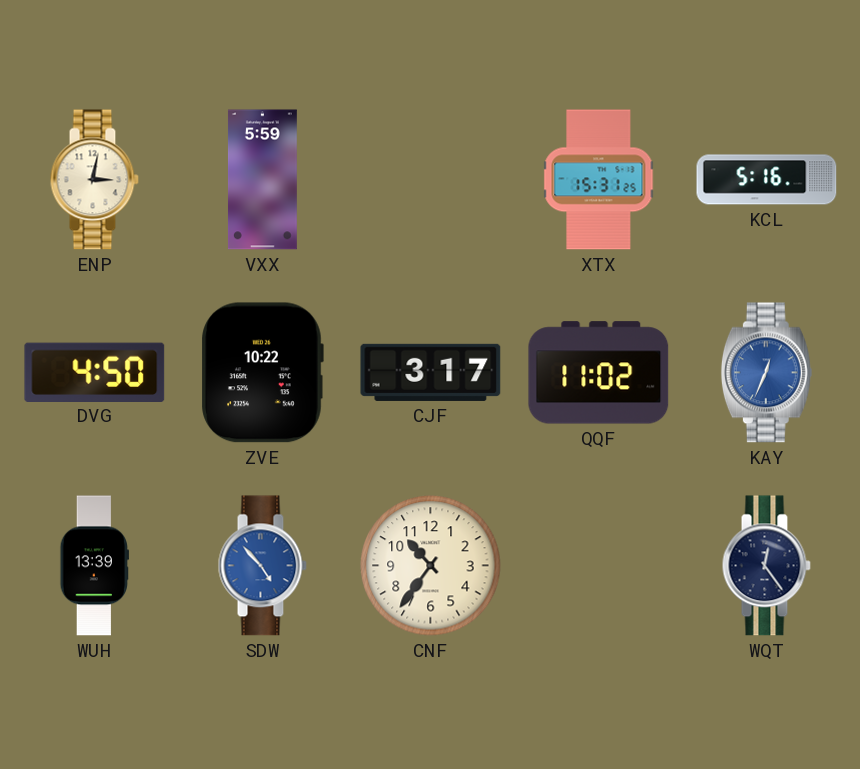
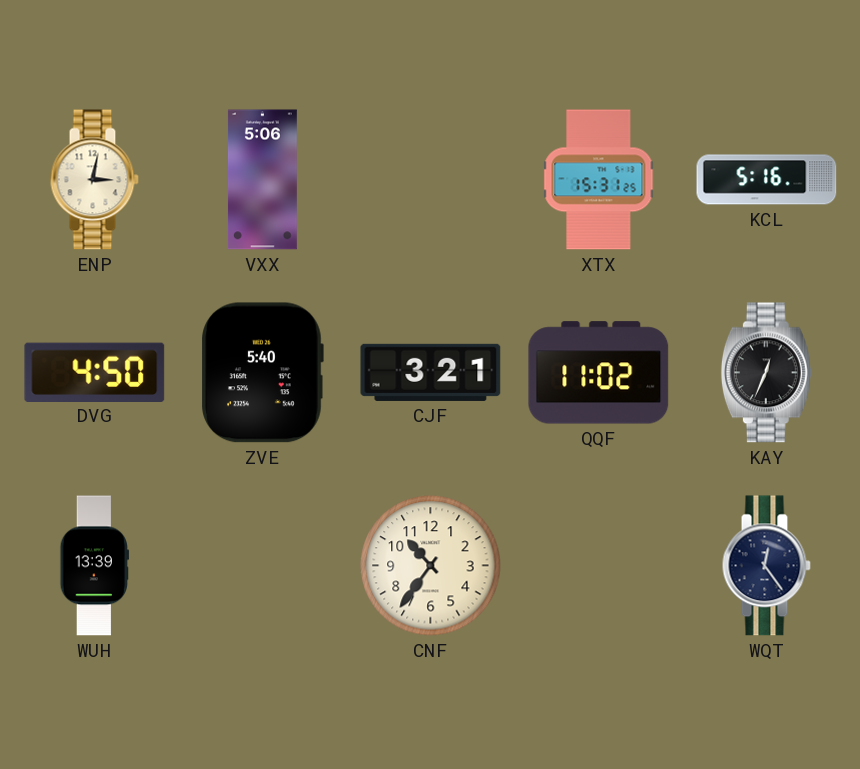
VXX: 5:59 -> 5:06 (262, 180)
ZVE: 10:22 -> 5:40 (262, 373)
CJF: 3:17 -> 3:21 (431, 372)
KAY dial: blue -> black (766, 373)
SDW: 4:53 -> none (262, 566)
